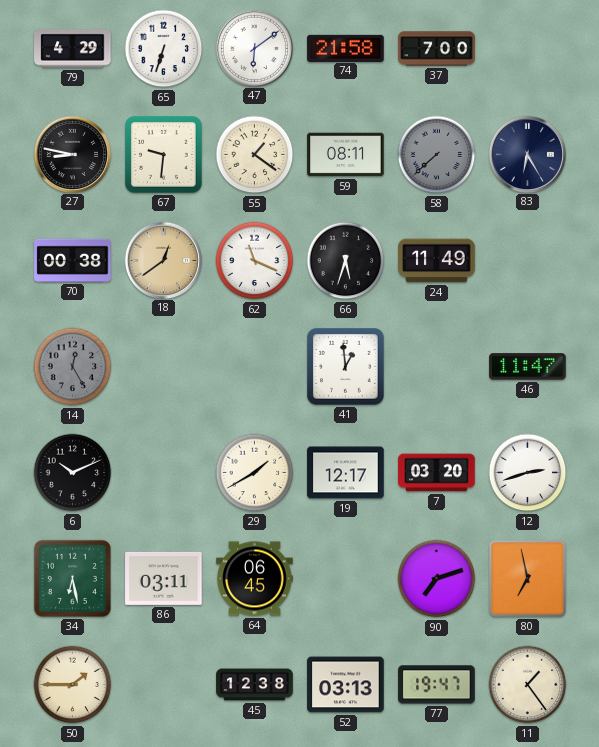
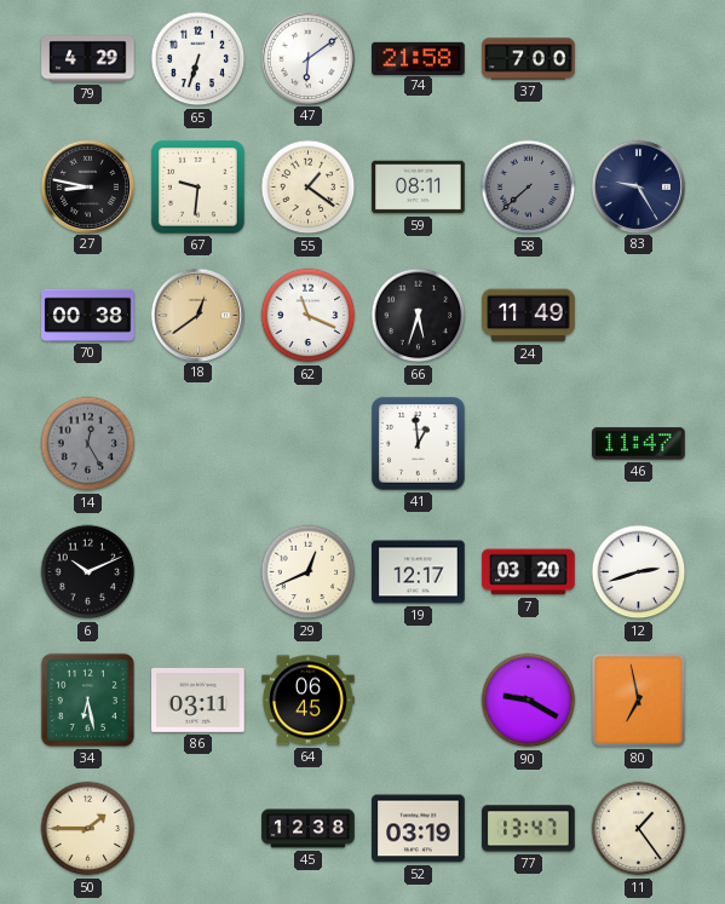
83: 6:25 -> 9:25 (638, 186)
29: 1:40 -> 12:41 (309, 572)
90: 7:12 -> 9:20 (529, 701)
52: 03:13 -> 03:19 (419, 829)
77: 19:47 -> 13:47 (529, 829)
